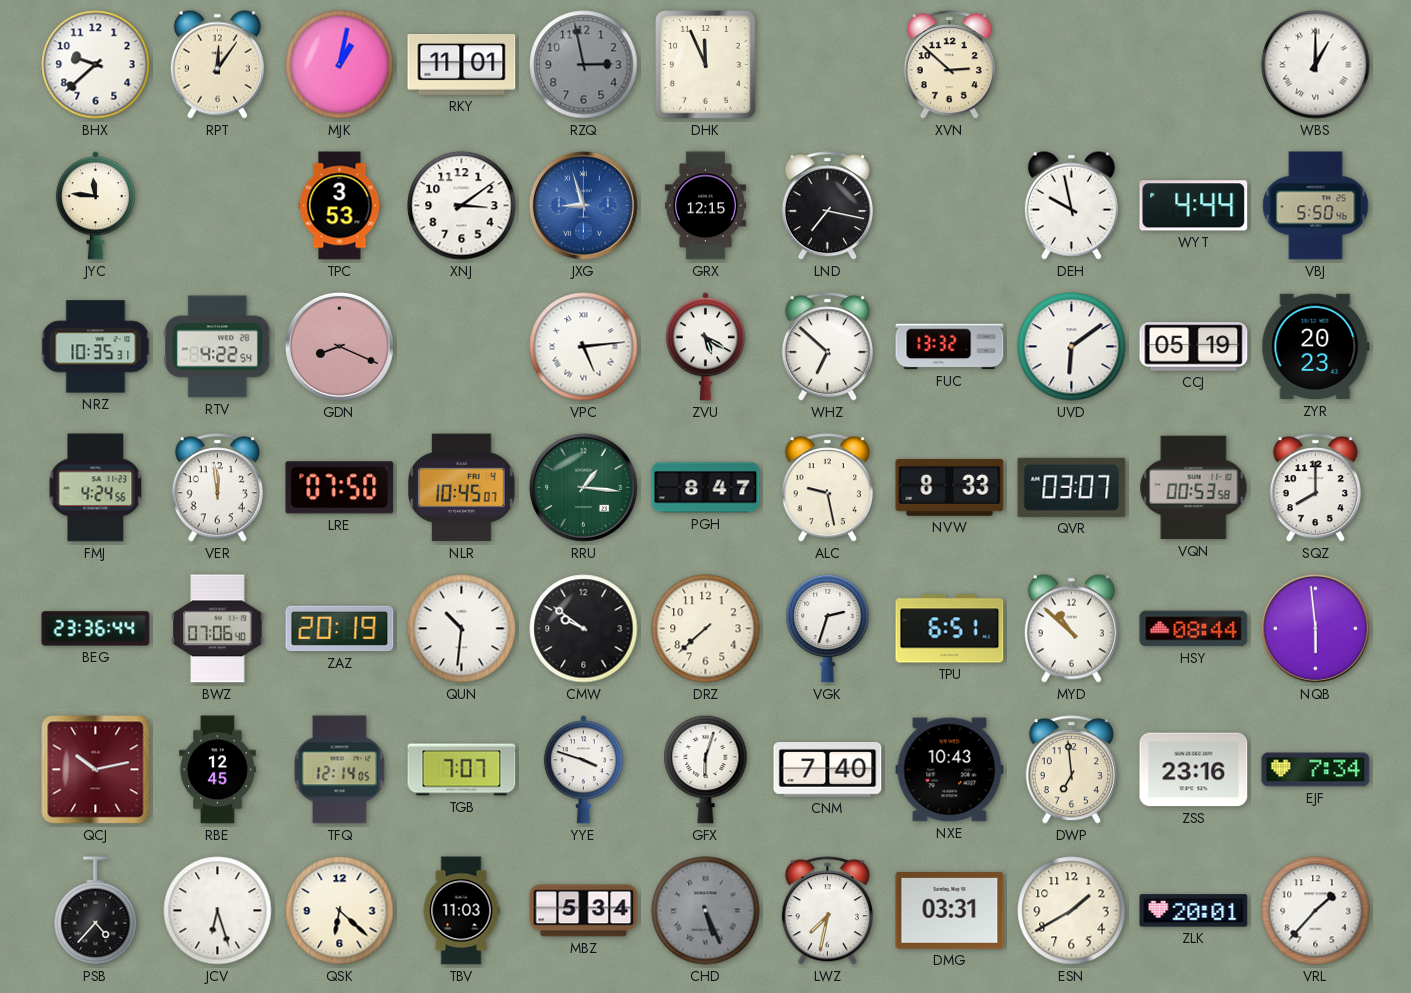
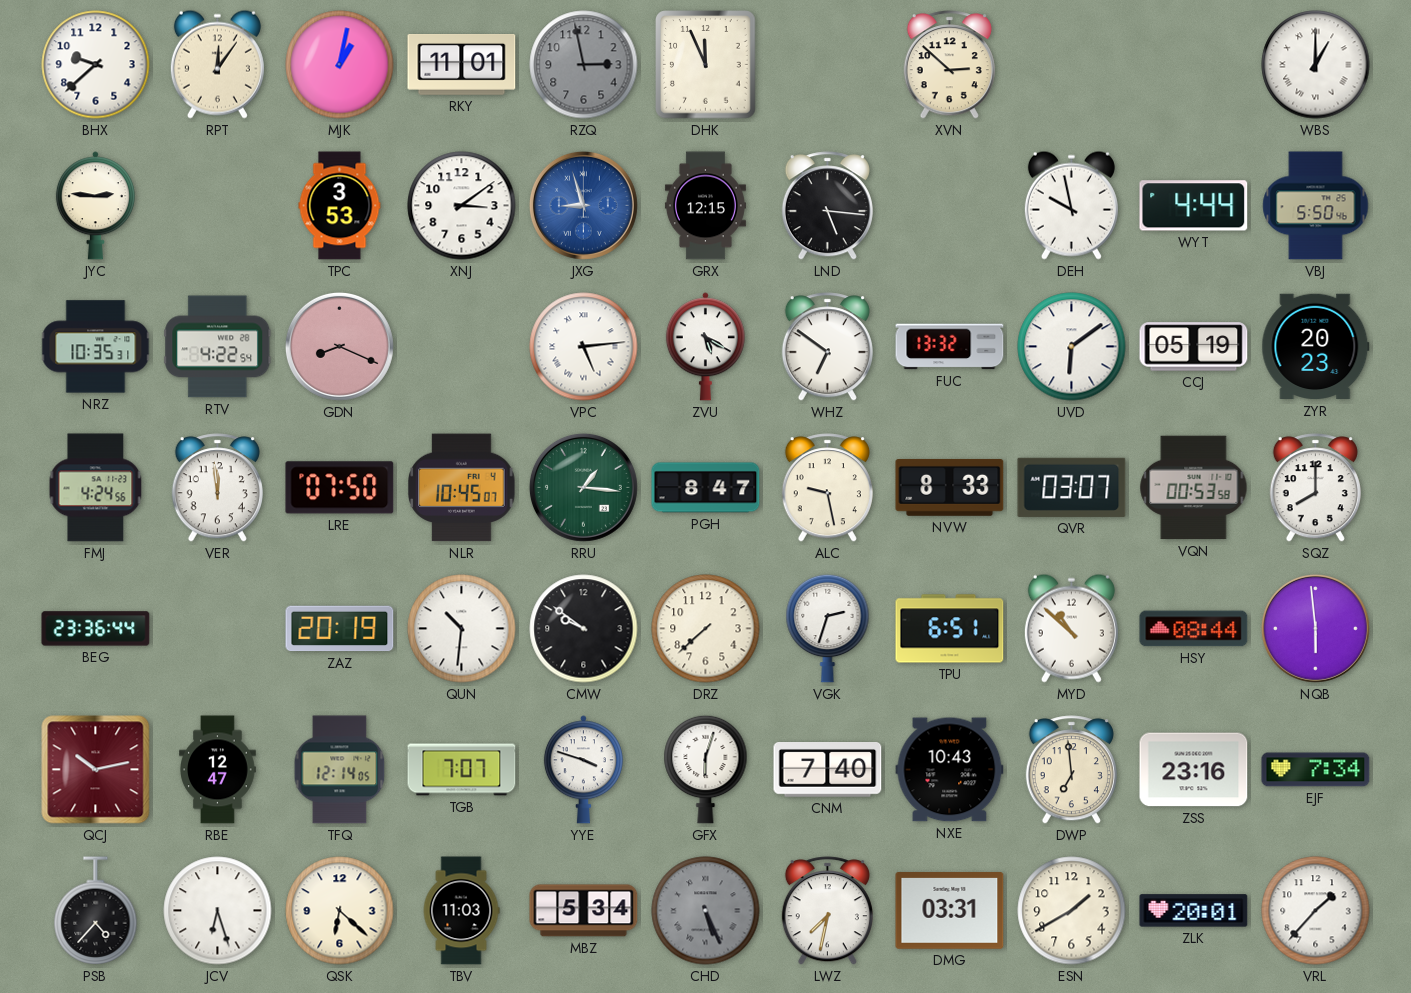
JYC: 11:46 -> 2:46 (95, 206)
LND: 7:17 -> 5:16 (827, 206)
WHZ: 6:52 -> 6:51 (827, 347)
BWZ: 07:06 -> none (218, 629)
RBE: 12:45 -> 12:47 (218, 770)
